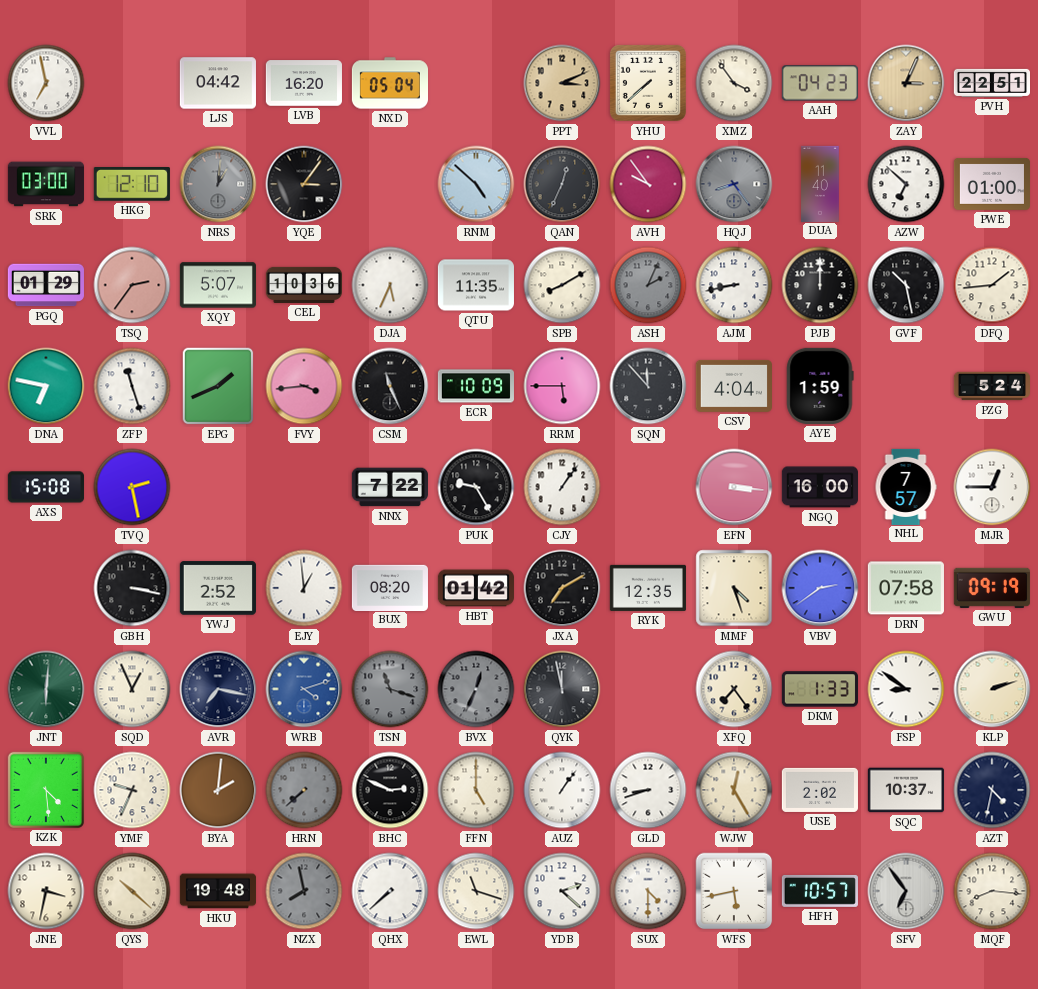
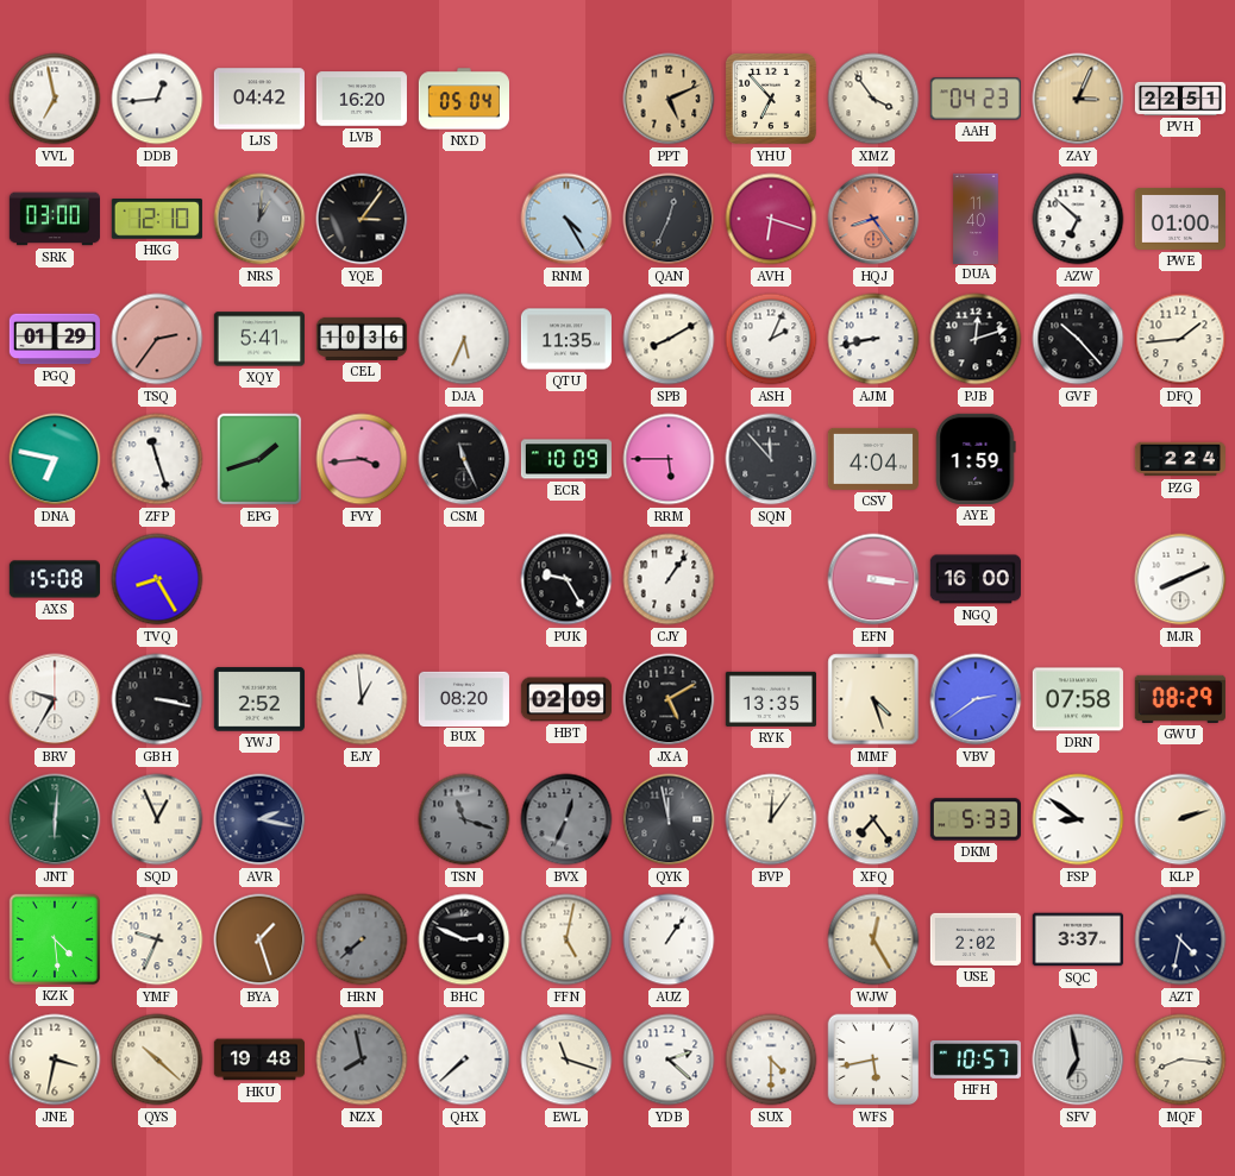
DDB: none -> 12:44 (157, 99)
PPT: 3:11 -> 5:11 (669, 99)
YHU: 7:38 -> 6:53 (771, 99)
RNM: 4:52 -> 4:25 (566, 219)
AVH: 9:54 -> 6:18 (771, 219)
HQJ dial: grey -> salmon (873, 219)
XQY: 5:07 -> 5:41 (259, 339)
ASH dial: grey -> white (771, 339)
PJB: 12:00 -> 12:12 (976, 339)
GVF: 10:28 -> 10:23 (1078, 339)
EPG: 1:41 -> 1:42 (259, 459)
PZG: 5:24 -> 2:24 (1179, 459)
TVQ: 2:28 -> 8:25 (157, 579)
NNX: 7:22 -> none (390, 487)
NHL: 7:57 -> none (906, 486)
MJR: 12:45 -> 8:11 (1180, 579)
BRV: none -> 9:35 (55, 699)
HBT: 01:42 -> 02:09 (566, 699)
JXA: 7:10 -> 5:10 (669, 699)
RYK: 12:35 -> 13:35 (771, 699)
GWU: 09:19 -> 08:29 (1180, 699)
AVR: 7:17 -> 2:17 (259, 819)
WRB: 4:12 -> none (304, 689)
BVP: none -> 12:06 (771, 819)
DKM: 1:33 -> 5:33 (976, 819)
BYA: 2:01 -> 1:27 (259, 939)
FFN: 5:00 -> 5:02 (566, 939)
GLD: 8:42 -> none (648, 790)
SQC: 10:37 -> 3:37 (1078, 939)
SFV: 6:54 -> 6:58 (1078, 1059)
